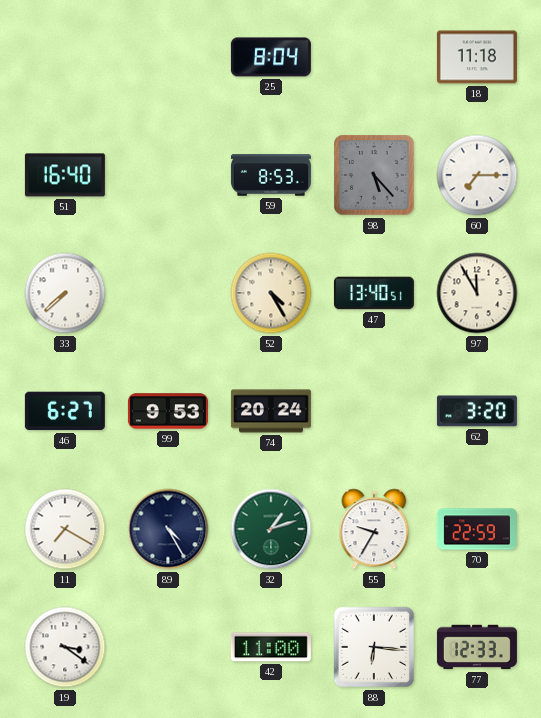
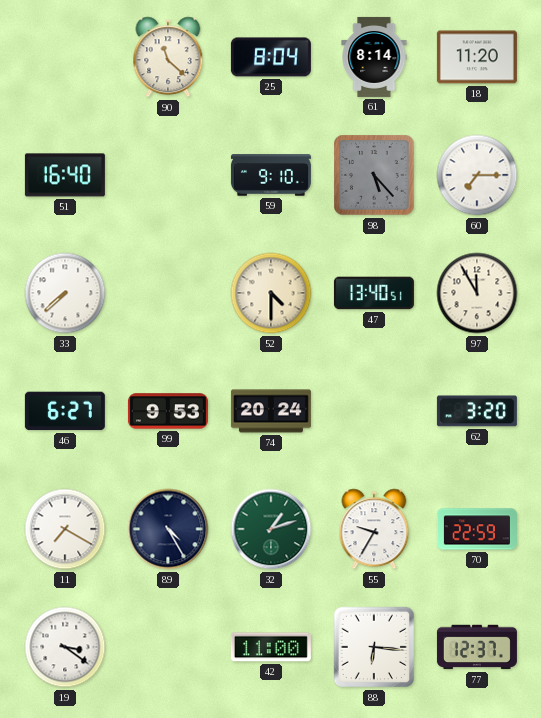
90: none -> 11:22 (168, 57)
61: none -> 8:14 (374, 57)
18: 11:18 -> 11:20 (477, 57)
59: 8:53 -> 9:10 (271, 175)
52: 4:25 -> 4:30 (271, 293)
77: 12:33 -> 12:37 (477, 647)
